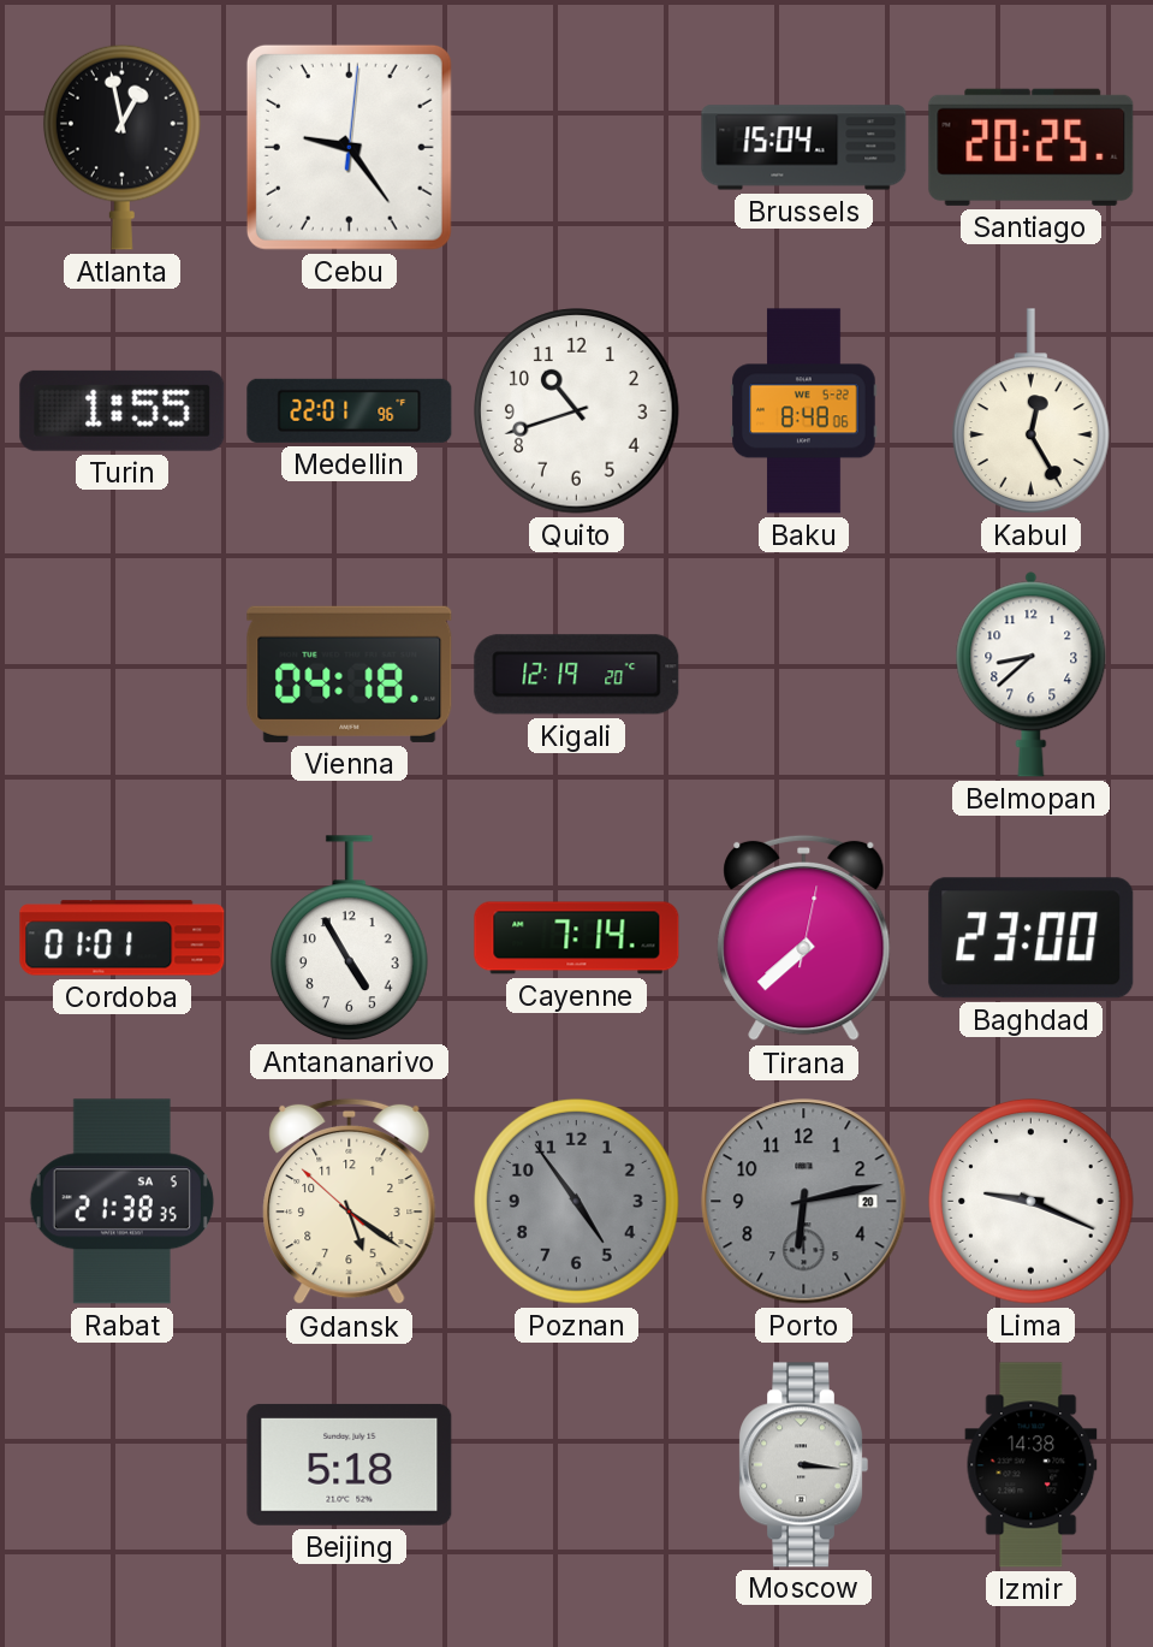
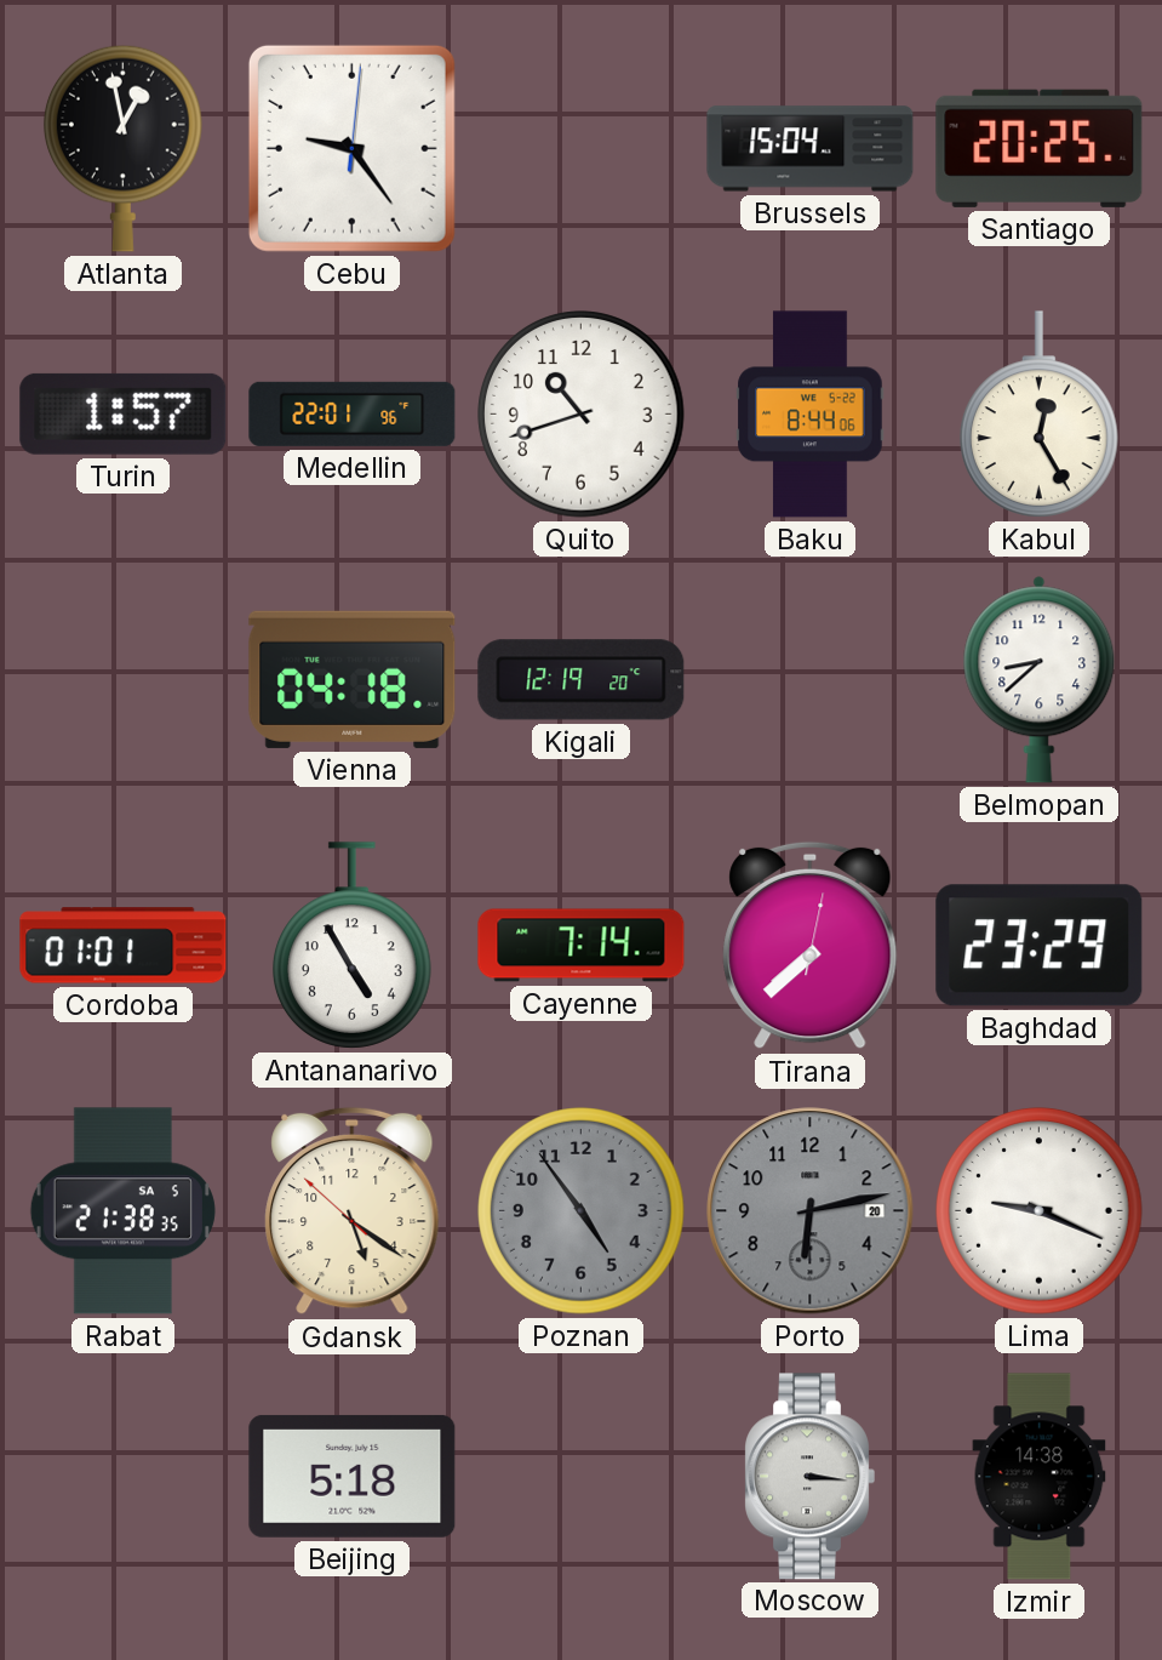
Turin: 1:55 -> 1:57 (124, 413)
Baku: 8:48 -> 8:44 (811, 415)
Baghdad: 23:00 -> 23:29 (1040, 946)
